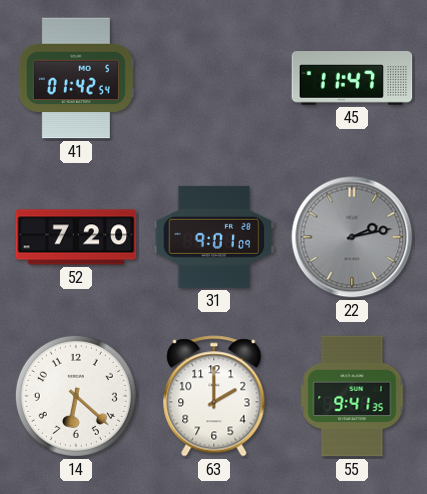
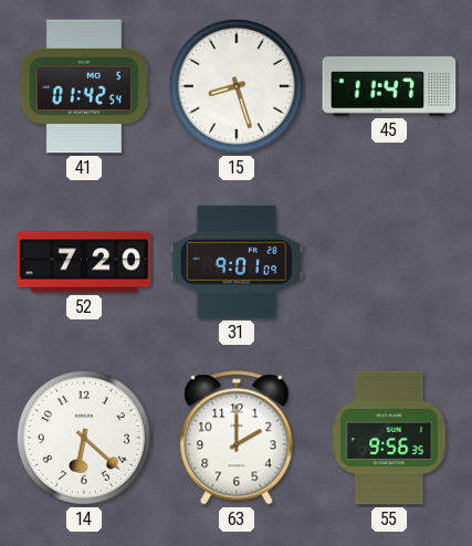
15: none -> 8:27 (237, 86)
22: 2:13 -> none (352, 237)
55: 9:41 -> 9:56 (389, 438)
